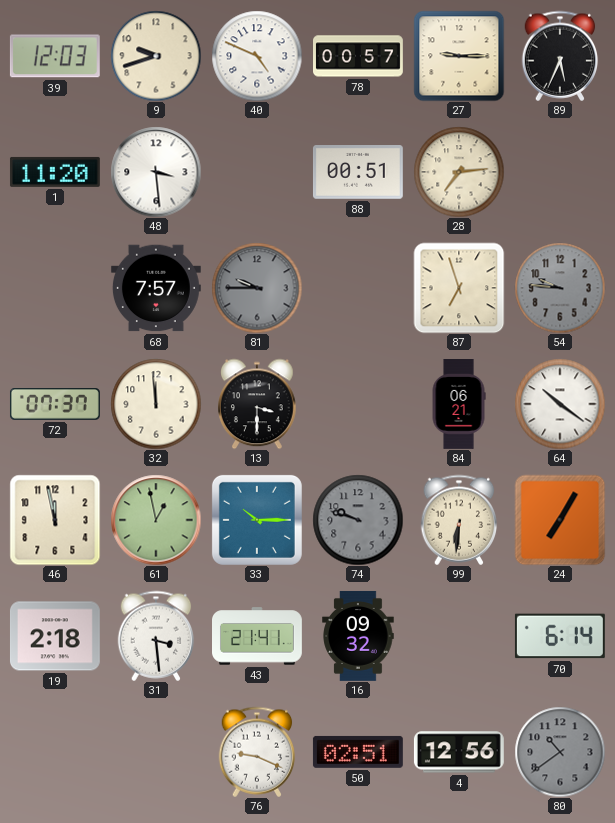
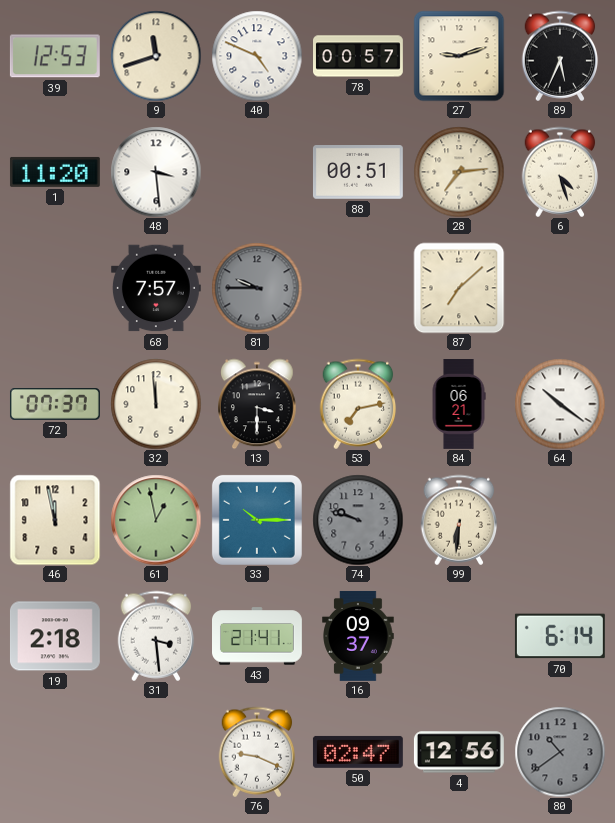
39: 12:03 -> 12:53 (55, 56)
9: 9:42 -> 11:42 (156, 56)
27: 9:15 -> 9:12 (459, 56)
6: none -> 4:27 (560, 172)
87: 6:57 -> 7:08 (459, 288)
54: 9:46 -> none (560, 288)
53: none -> 7:13 (358, 404)
24: 7:05 -> none (560, 520)
16: 09:32 -> 09:37 (358, 636)
50: 02:51 -> 02:47 (358, 752)
